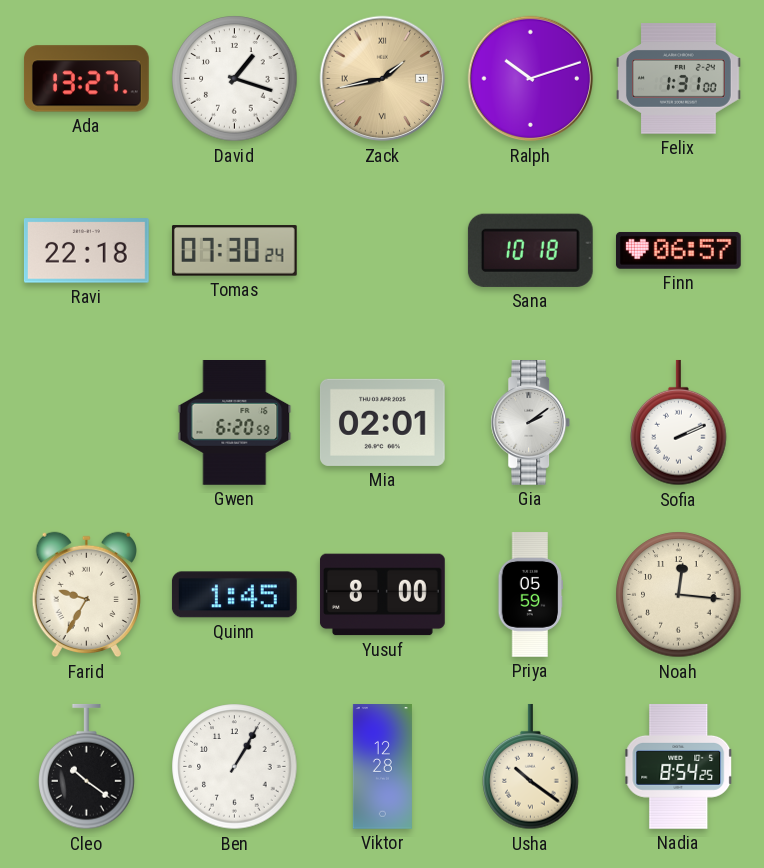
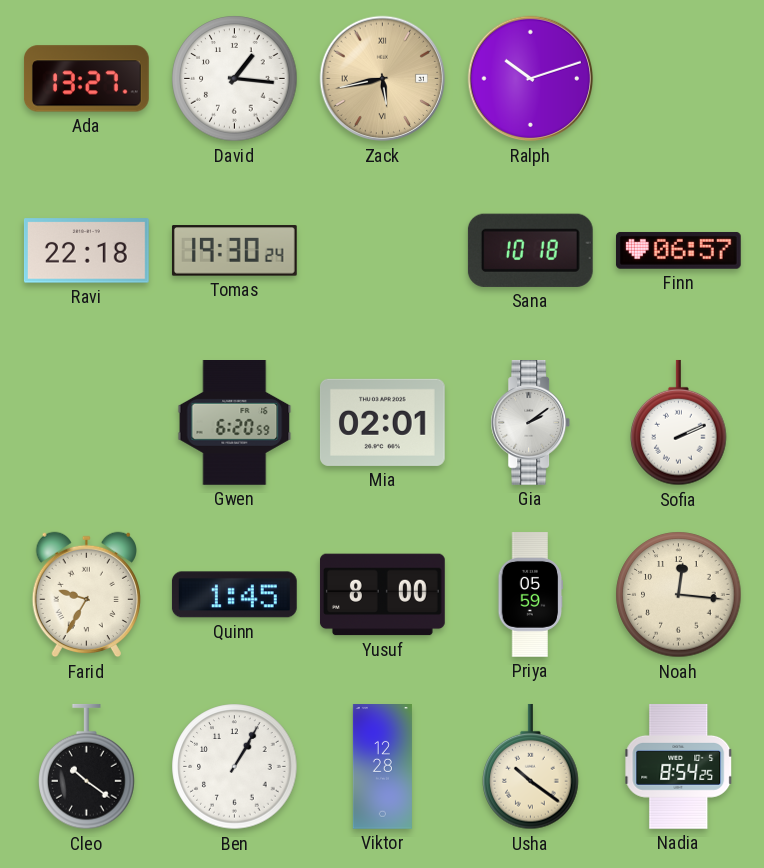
David: 1:18 -> 1:16 (235, 79)
Zack: 1:43 -> 5:43 (383, 79)
Felix: 1:31 -> none (679, 79)
Tomas: 07:30 -> 19:30 (234, 251)
